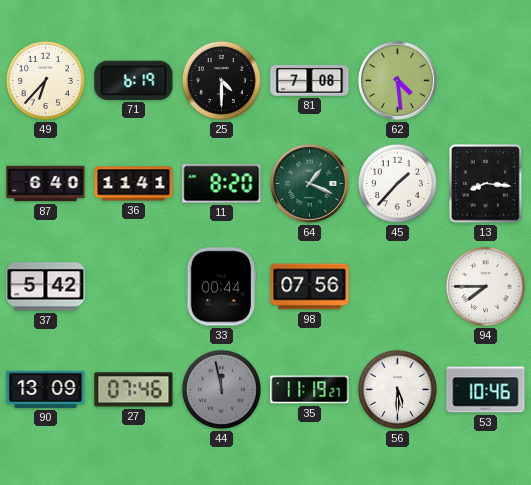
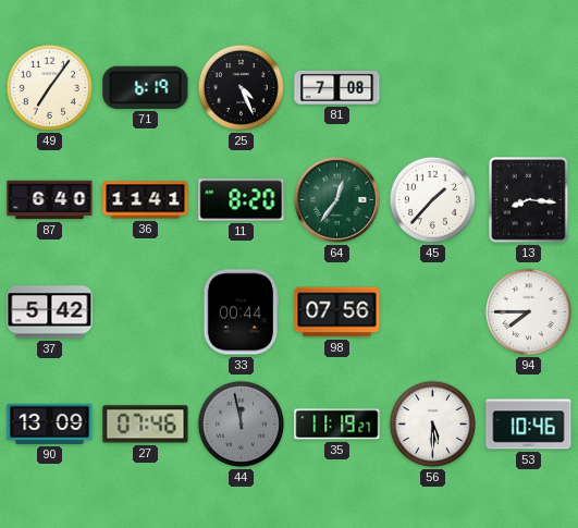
49: 6:37 -> 7:06 (49, 87)
25: 4:30 -> 4:26 (241, 87)
62: 4:29 -> none (398, 81)
64: 1:19 -> 12:36 (337, 200)
